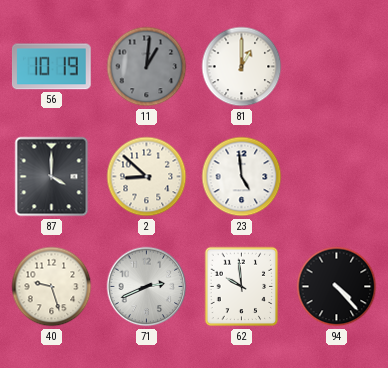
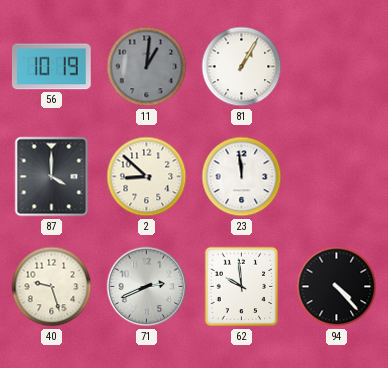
81: 1:00 -> 1:05 (242, 67)
23: 4:59 -> 11:59 (242, 177)
